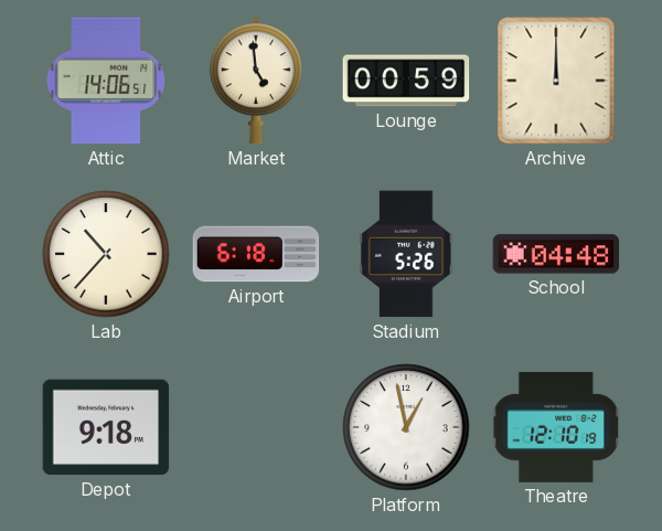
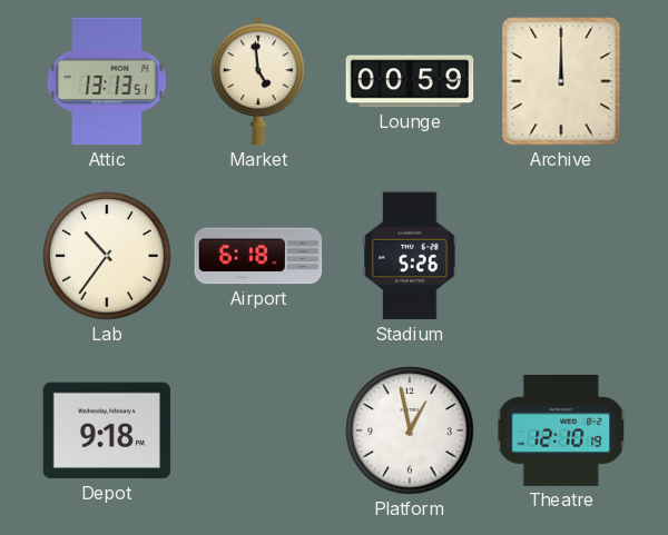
Attic: 14:06 -> 13:13 (107, 81)
Lab: 10:37 -> 10:36 (107, 256)
School: 04:48 -> none (556, 254)
